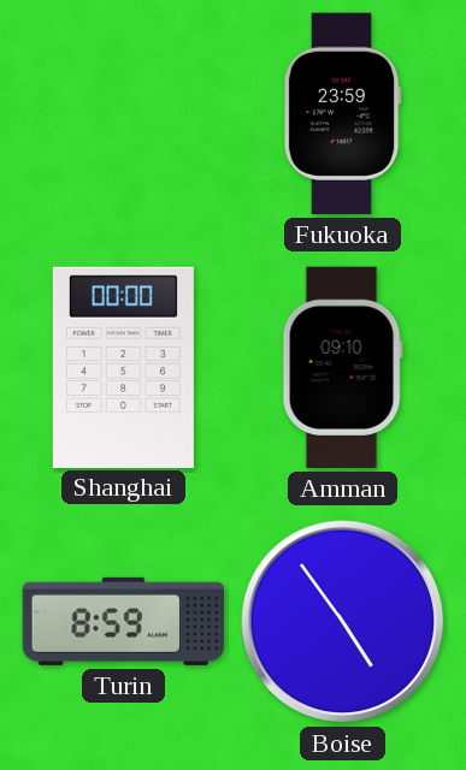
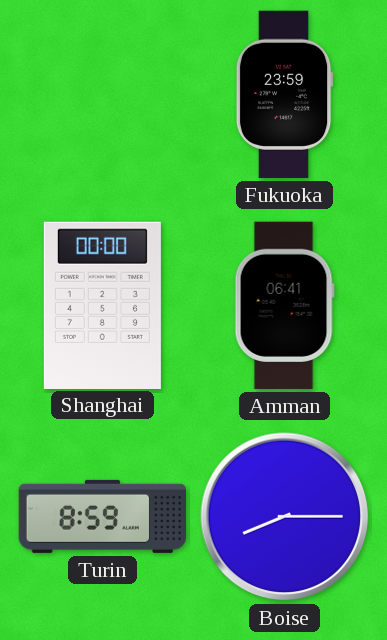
Amman: 09:10 -> 06:41 (284, 305)
Boise: 4:54 -> 8:15 (285, 517)
